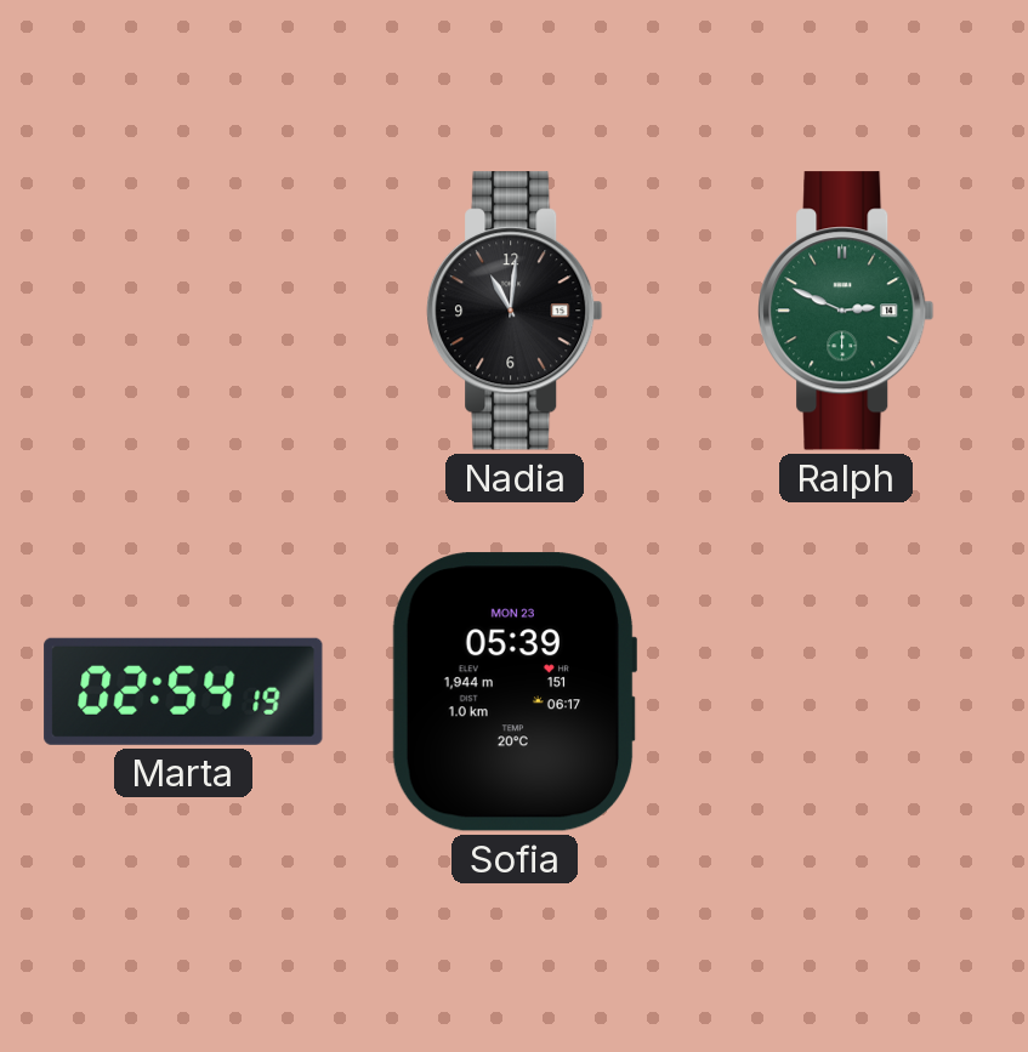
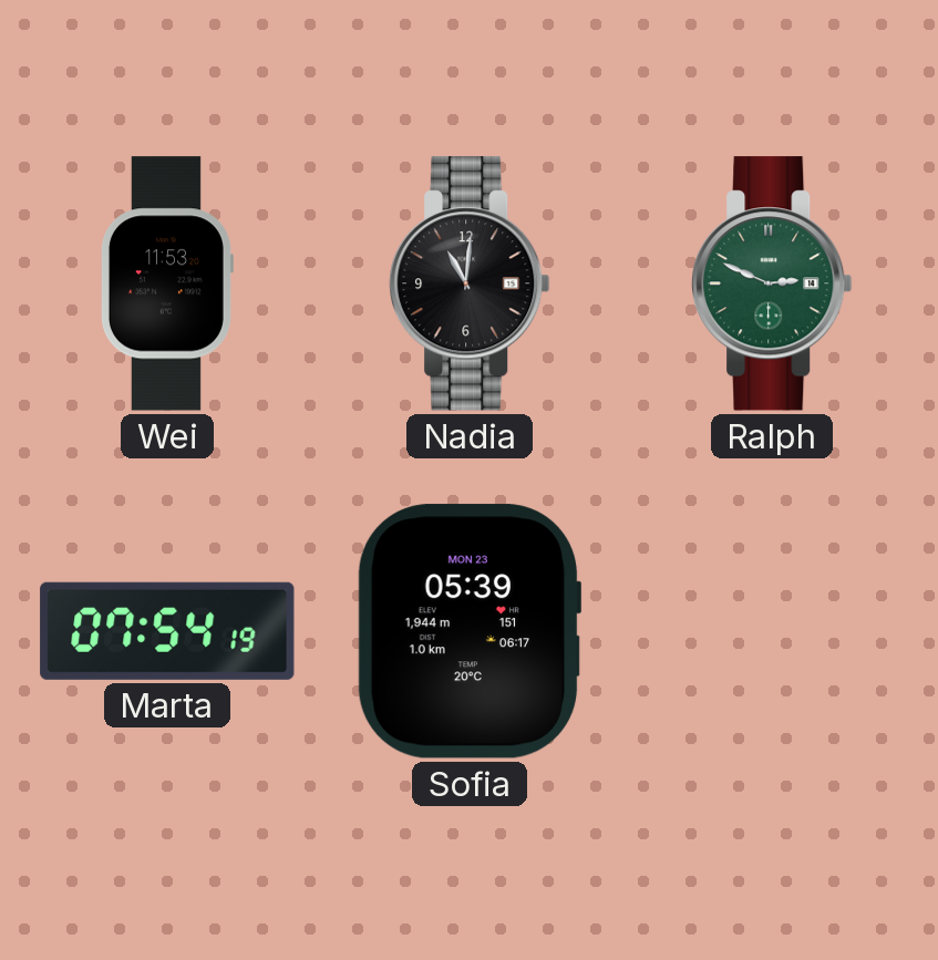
Wei: none -> 11:53 (166, 283)
Marta: 02:54 -> 07:54 (167, 631)
